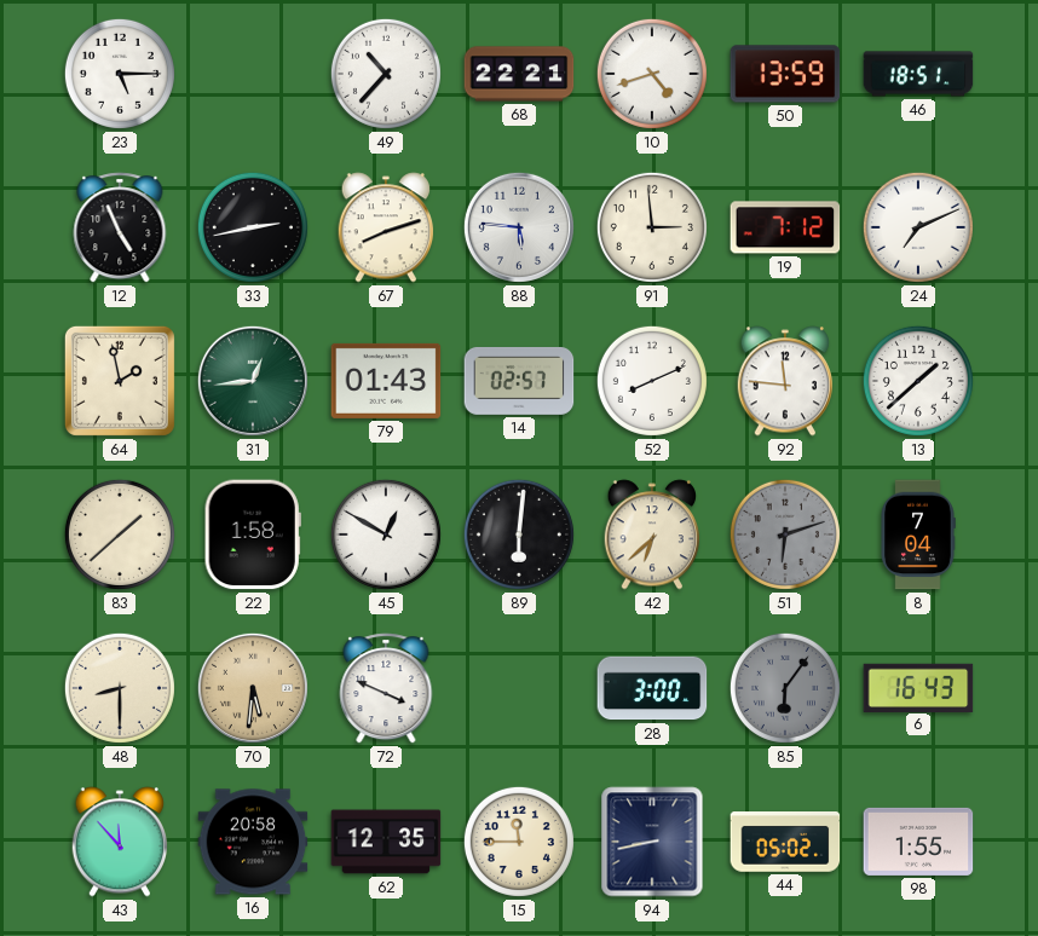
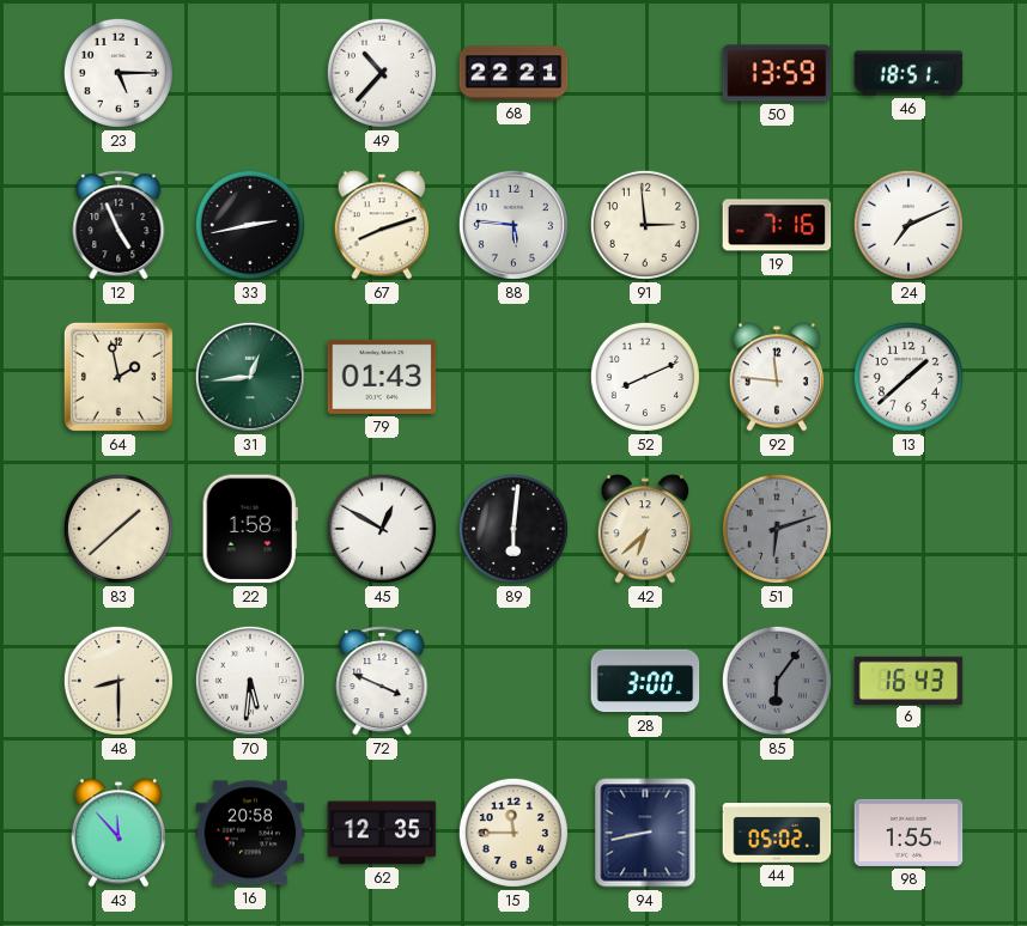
10: 4:42 -> none (652, 74)
19: 7:12 -> 7:16 (777, 225)
14: 02:57 -> none (519, 381)
8: 7:04 -> none (918, 535)
70 dial: champagne -> white (250, 681)
